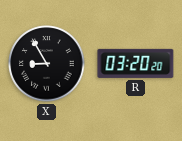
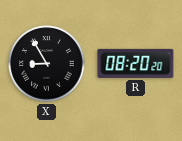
R: 03:20 -> 08:20 (136, 63)
